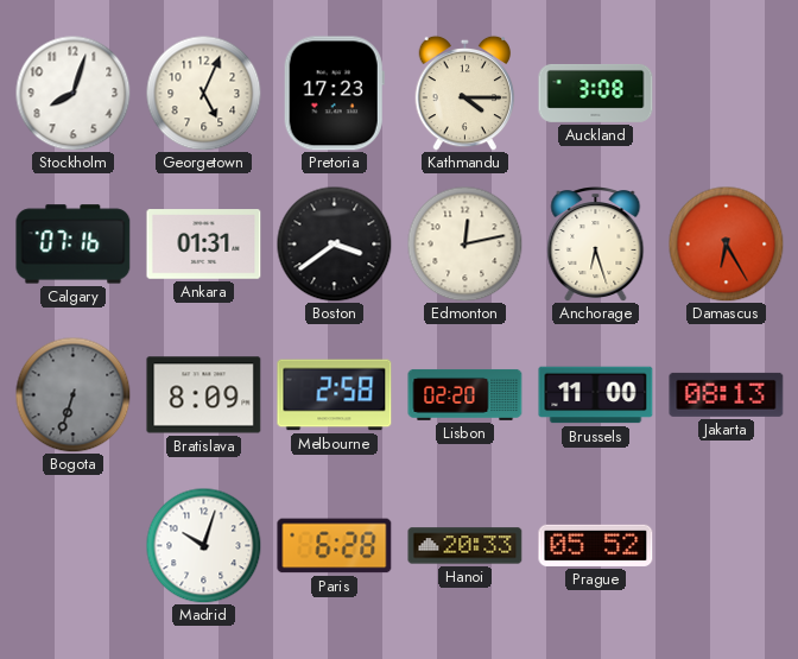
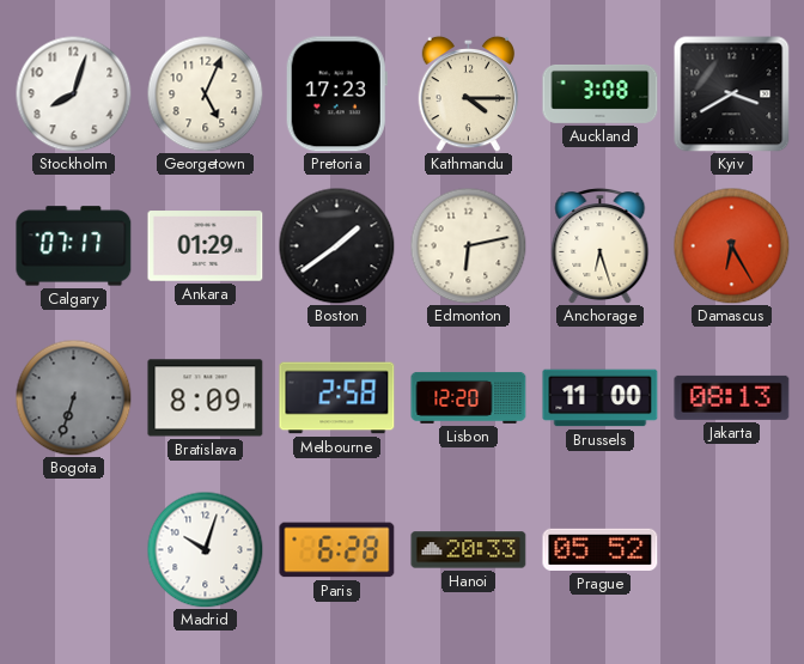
Kyiv: none -> 3:40 (732, 95)
Calgary: 07:16 -> 07:17 (74, 246)
Ankara: 01:31 -> 01:29 (206, 246)
Boston: 3:39 -> 1:39 (336, 245)
Edmonton: 12:13 -> 6:13 (468, 245)
Lisbon: 02:20 -> 12:20 (469, 397)
